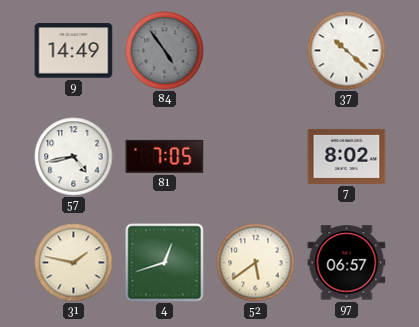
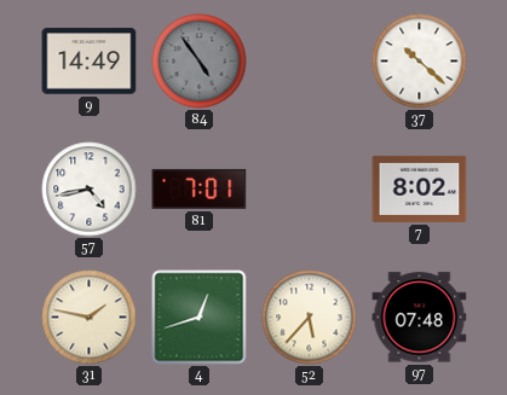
81: 7:05 -> 7:01 (200, 188)
52: 5:39 -> 5:37 (310, 318)
97: 06:57 -> 07:48 (420, 318)
